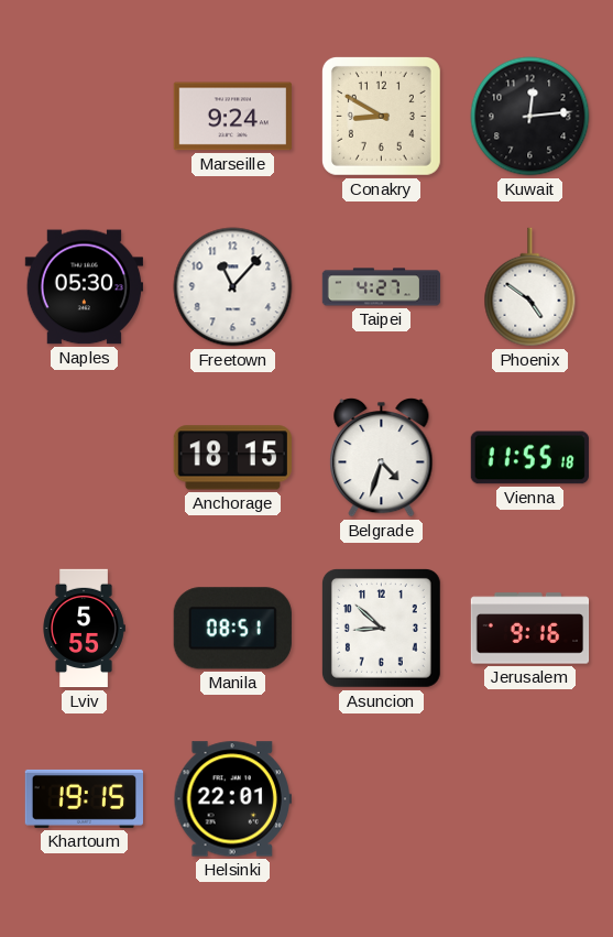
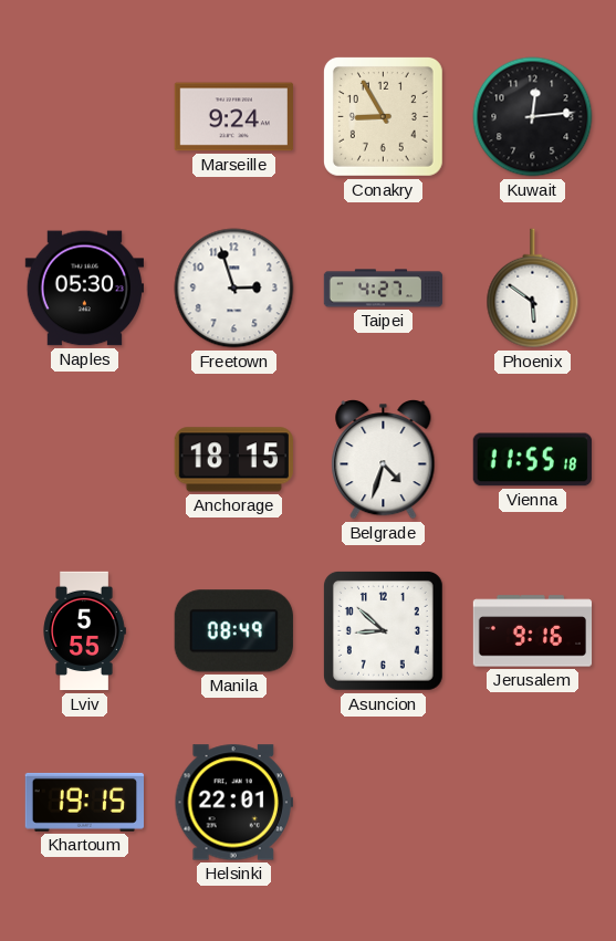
Conakry: 8:50 -> 8:55 (383, 116)
Freetown: 11:07 -> 2:57 (234, 289)
Phoenix: 4:51 -> 5:51 (533, 289)
Manila: 08:51 -> 08:49 (233, 631)
